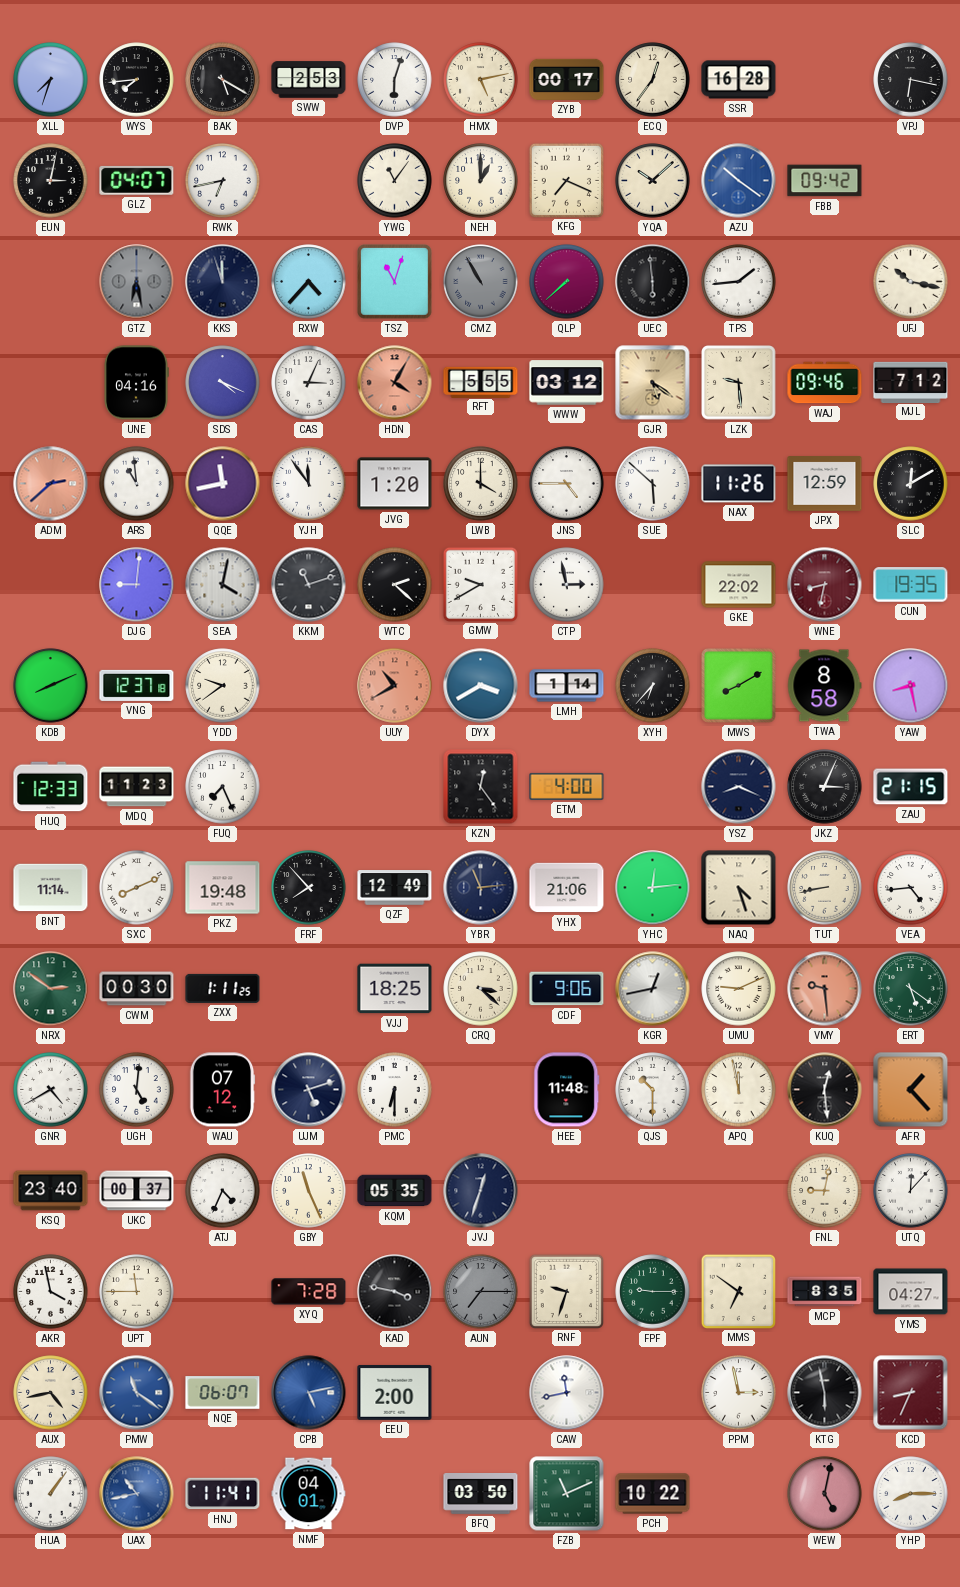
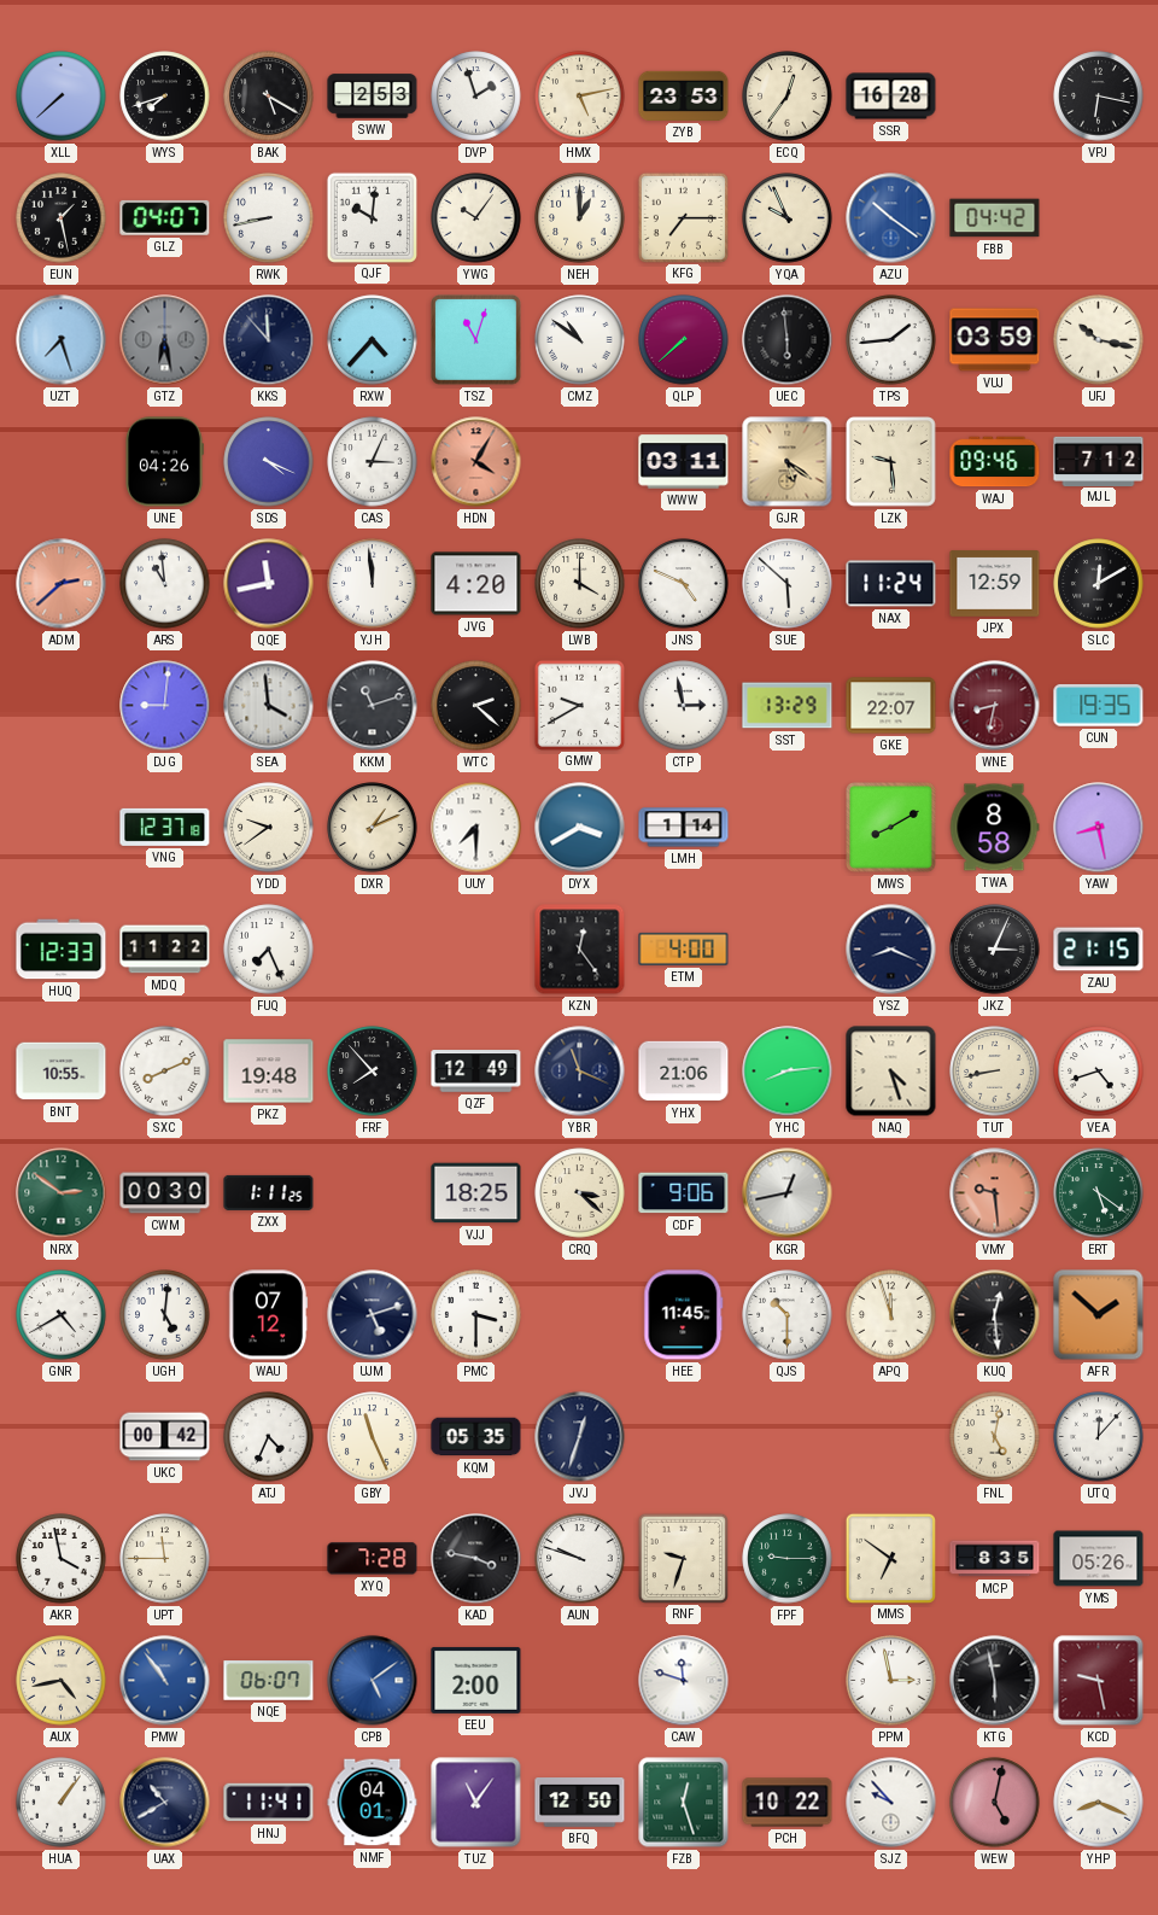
XLL: 7:33 -> 7:38 (62, 97)
WYS: 7:44 -> 7:42 (165, 97)
DVP: 6:03 -> 1:57 (476, 97)
ZYB: 00:17 -> 23:53 (684, 95)
EUN: 3:02 -> 1:28 (62, 218)
RWK: 6:43 -> 8:43 (269, 218)
QJF: none -> 10:01 (372, 217)
YWG: 11:06 -> 10:06 (476, 218)
KFG: 7:19 -> 7:15 (683, 217)
YQA: 10:08 -> 9:56 (788, 218)
FBB: 09:42 -> 04:42 (995, 218)
UZT: none -> 7:27 (62, 340)
KKS: 11:57 -> 11:53 (269, 340)
CMZ: 10:55 -> 10:51 (580, 340)
CMZ dial: grey -> white (580, 340)
VUJ: none -> 03:59 (995, 340)
UNE: 04:16 -> 04:26 (164, 462)
RFT: 5:55 -> none (481, 382)
WWW: 03:12 -> 03:11 (684, 462)
YJH: 11:54 -> 11:59 (373, 584)
JVG: 1:20 -> 4:20 (476, 584)
JNS: 4:45 -> 4:49 (684, 584)
NAX: 11:26 -> 11:24 (891, 584)
SEA: 4:02 -> 3:59 (269, 706)
SST: none -> 13:29 (788, 706)
GKE: 22:02 -> 22:07 (891, 706)
KDB: 8:11 -> none (51, 686)
DXR: none -> 1:11 (373, 828)
UUY: 10:40 -> 7:30 (476, 828)
UUY dial: salmon -> white (476, 828)
XYH: 6:37 -> none (653, 686)
MDQ: 11:23 -> 11:22 (165, 950)
BNT: 11:14 -> 10:55 (62, 1072)
YBR: 11:14 -> 11:19 (580, 1072)
YHC: 12:14 -> 8:14 (788, 1072)
VEA: 4:44 -> 4:42 (1099, 1072)
UMU: 9:11 -> none (739, 989)
PMC: 6:30 -> 3:30 (476, 1315)
HEE: 11:48 -> 11:45 (684, 1315)
APQ: 11:58 -> 11:57 (891, 1315)
AFR: 1:23 -> 1:52 (1099, 1315)
KSQ: 23:40 -> none (51, 1191)
UKC: 00:37 -> 00:42 (165, 1437)
FNL: 9:02 -> 5:02 (995, 1437)
AUN: 7:15 -> 9:48 (580, 1559)
AUN dial: grey -> white (580, 1559)
YMS: 04:27 -> 05:26 (1099, 1559)
PMW: 11:21 -> 10:54 (165, 1681)
CPB: 5:13 -> 5:09 (373, 1681)
CAW: 11:43 -> 11:48 (684, 1681)
KCD: 8:34 -> 9:28 (1099, 1681)
UAX: 10:43 -> 10:40 (165, 1803)
UAX dial: blue -> navy (165, 1803)
TUZ: none -> 11:06 (476, 1803)
BFQ: 03:50 -> 12:50 (580, 1803)
FZB: 11:11 -> 12:27 (684, 1803)
SJZ: none -> 9:53 (891, 1803)
YHP: 8:15 -> 8:19 (1099, 1803)
